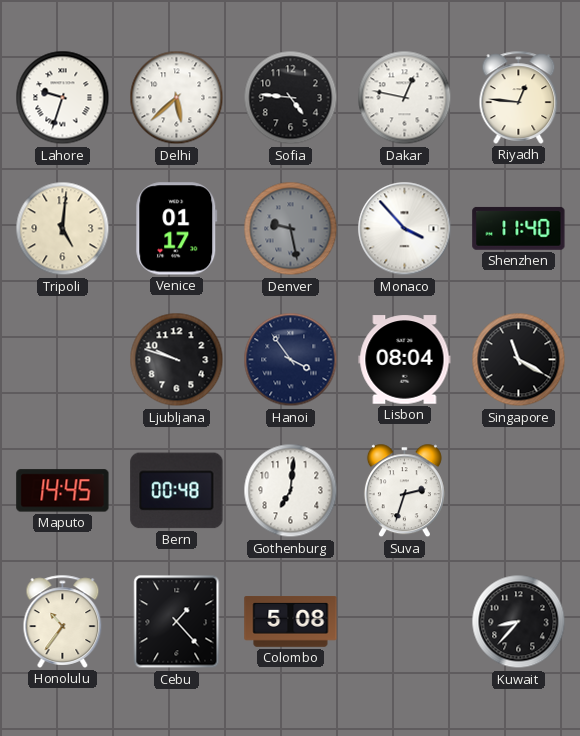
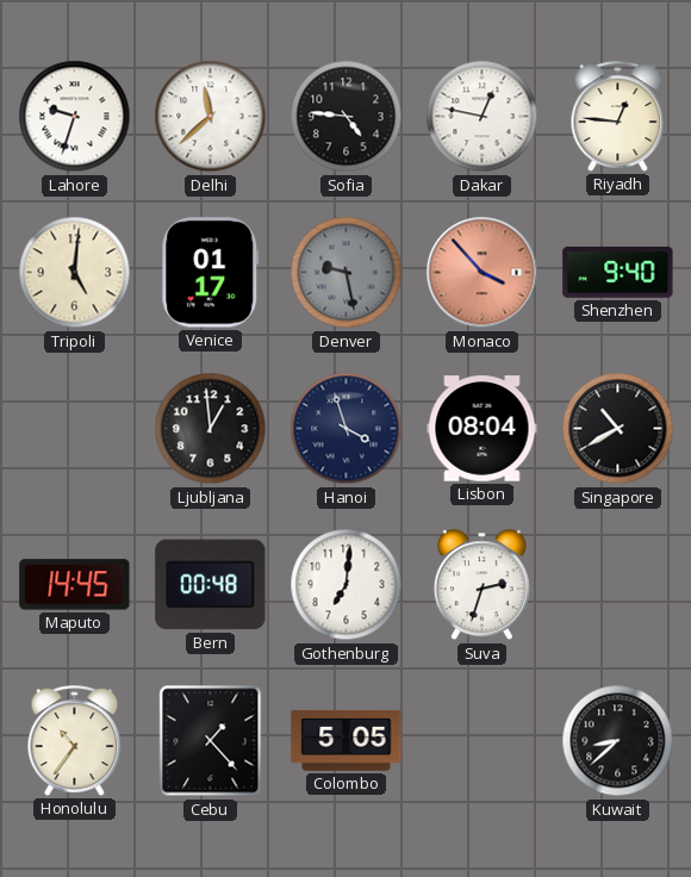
Delhi: 5:38 -> 11:38 (211, 117)
Monaco dial: white -> salmon (483, 273)
Shenzhen: 11:40 -> 9:40 (618, 272)
Ljubljana: 9:48 -> 12:59 (211, 429)
Hanoi: 3:54 -> 3:57 (347, 429)
Singapore: 11:20 -> 10:40 (618, 429)
Colombo: 5:08 -> 5:05 (347, 741)
Kuwait: 8:37 -> 8:38 (618, 741)
